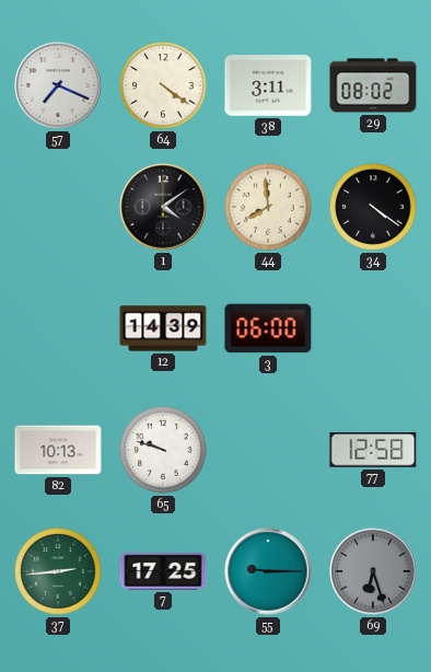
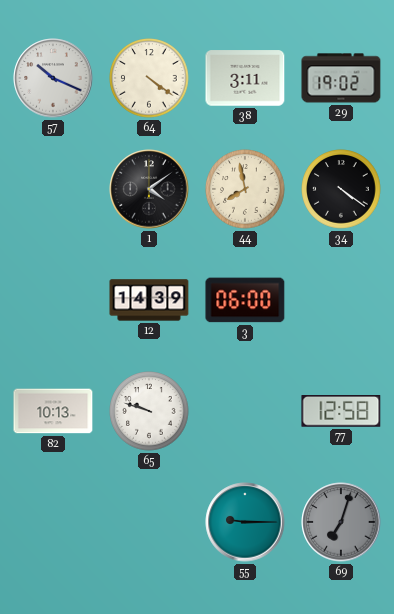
57: 7:19 -> 10:19 (53, 78)
29: 08:02 -> 19:02 (341, 78)
44: 7:59 -> 7:58 (245, 189)
37: 2:44 -> none (58, 571)
7: 17:25 -> none (163, 571)
69: 6:27 -> 7:03 (341, 522)
